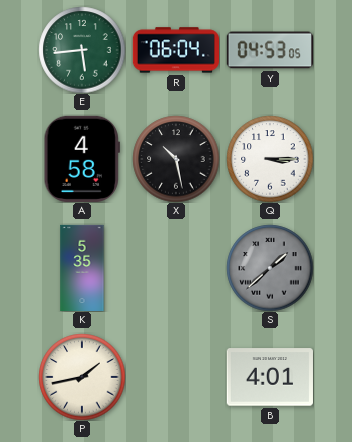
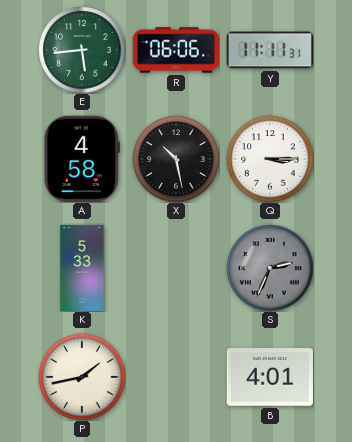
R: 06:04 -> 06:06 (175, 50)
Y: 04:53 -> 11:11 (269, 50)
K: 5:35 -> 5:33 (82, 268)
S: 1:38 -> 2:34 (270, 268)
